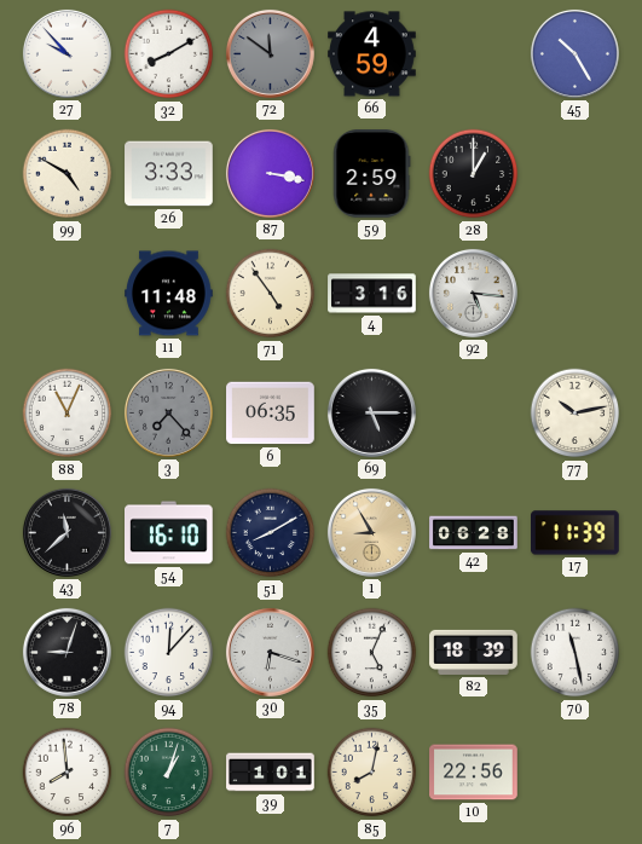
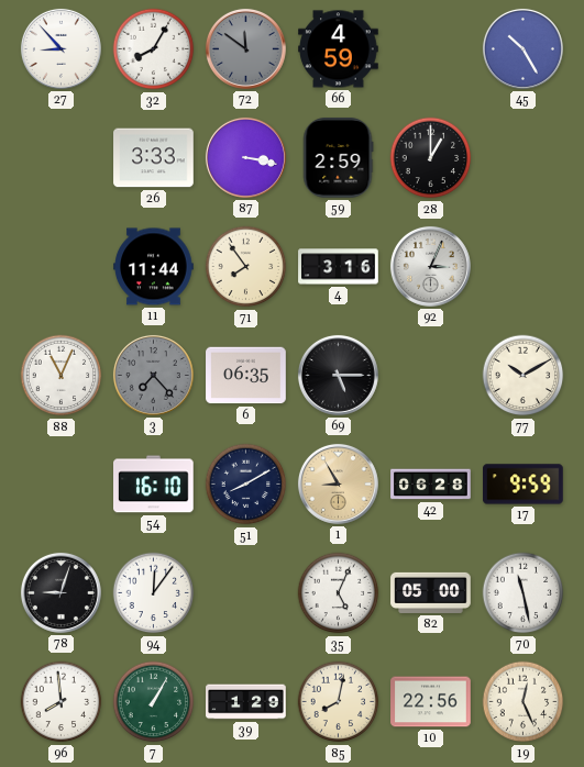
27: 9:53 -> 8:53 (60, 48)
32: 8:10 -> 8:05 (154, 49)
99: 4:50 -> none (68, 174)
11: 11:48 -> 11:44 (154, 267)
71: 4:54 -> 7:54 (246, 267)
92: 5:16 -> 3:04 (430, 266)
77: 10:13 -> 10:10 (524, 376)
43: 11:38 -> none (66, 532)
17: 11:39 -> 9:59 (524, 485)
94: 12:07 -> 12:06 (154, 593)
30: 6:18 -> none (270, 652)
82: 18:39 -> 05:00 (431, 592)
7: 1:03 -> 1:05 (154, 702)
39: 1:01 -> 1:29 (246, 702)
19: none -> 12:26 (524, 702)
